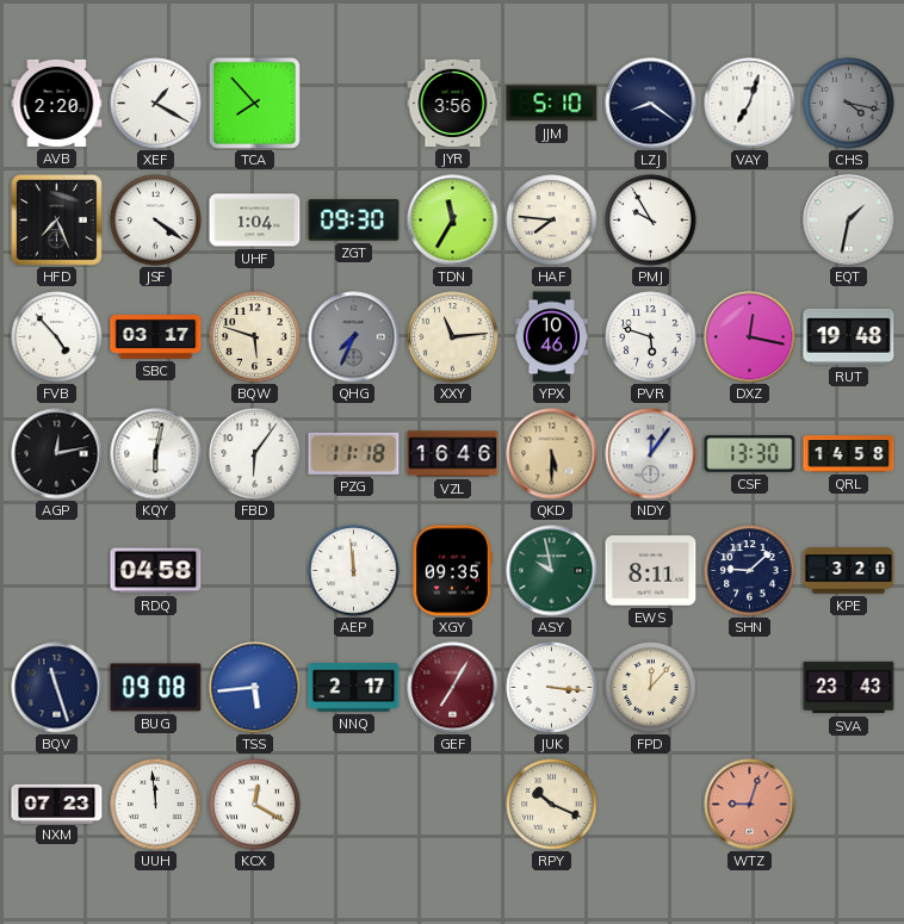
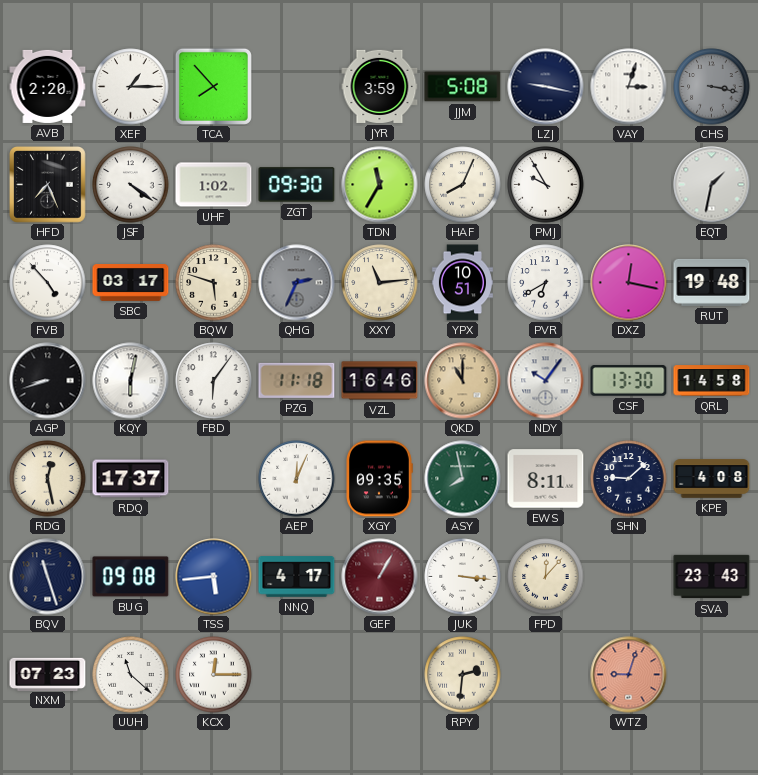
XEF: 1:20 -> 1:15 (131, 87)
JYR: 3:56 -> 3:59 (380, 86)
JJM: 5:10 -> 5:08 (463, 87)
LZJ: 8:21 -> 9:17 (546, 87)
VAY: 7:03 -> 3:03 (629, 87)
CHS: 4:17 -> 3:17 (712, 87)
UHF: 1:04 -> 1:02 (214, 185)
HAF: 7:46 -> 8:04 (463, 185)
QHG: 7:34 -> 2:34 (297, 283)
YPX: 10:46 -> 10:51 (462, 283)
PVR: 5:48 -> 6:40 (546, 283)
AGP: 12:13 -> 8:42 (48, 381)
QKD: 5:30 -> 11:00 (463, 381)
NDY: 12:06 -> 10:06 (546, 381)
RDG: none -> 12:28 (48, 479)
RDQ: 04:58 -> 17:37 (131, 479)
AEP: 11:59 -> 12:04 (297, 479)
ASY: 9:58 -> 7:58 (463, 479)
KPE: 3:20 -> 4:08 (712, 479)
NNQ: 2:17 -> 4:17 (297, 577)
GEF: 7:05 -> 1:05 (380, 577)
UUH: 11:59 -> 11:22 (131, 675)
KCX: 12:20 -> 12:15 (214, 675)
RPY: 10:19 -> 2:31 (463, 675)
